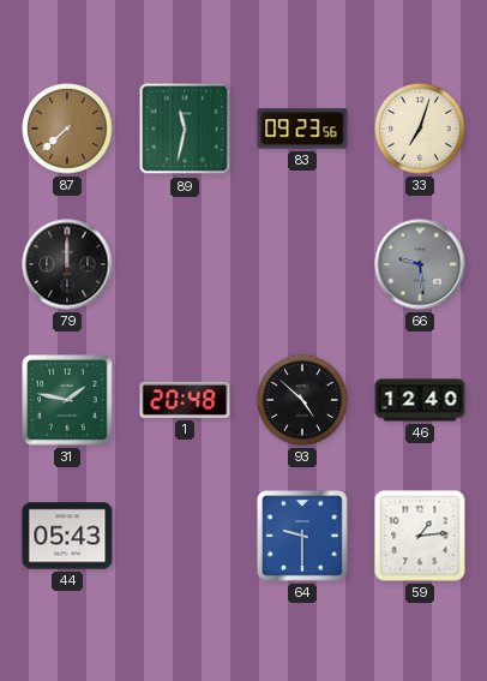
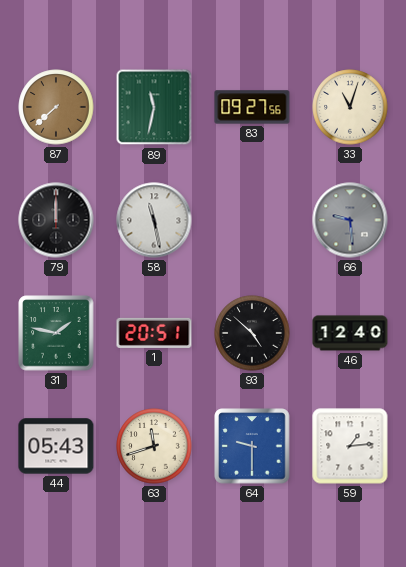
83: 09:23 -> 09:27 (252, 107)
33: 7:03 -> 11:03 (350, 107)
58: none -> 11:28 (154, 220)
1: 20:48 -> 20:51 (154, 333)
63: none -> 11:42 (154, 446)
